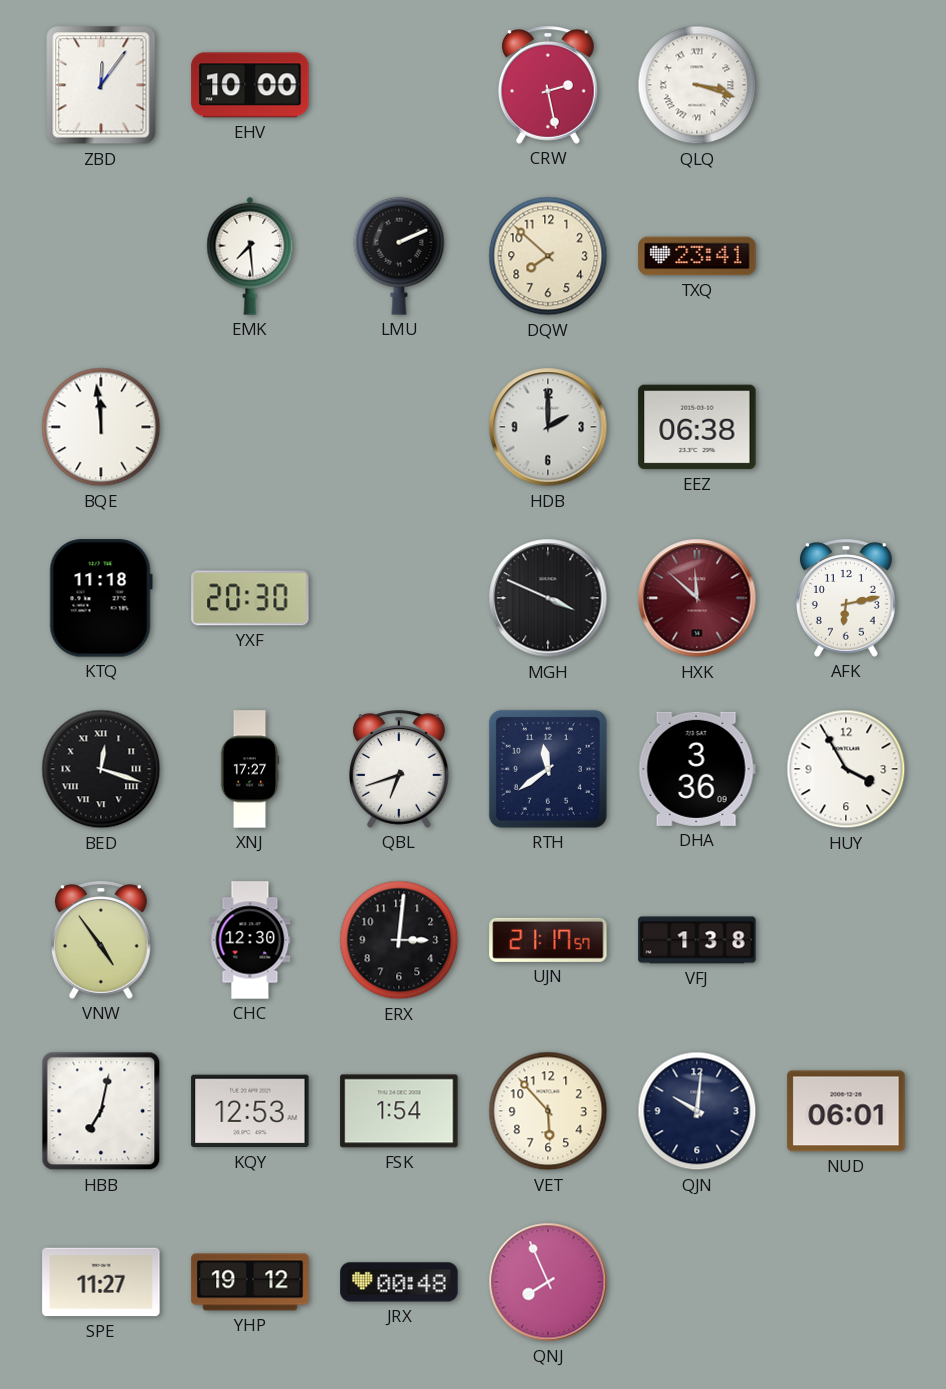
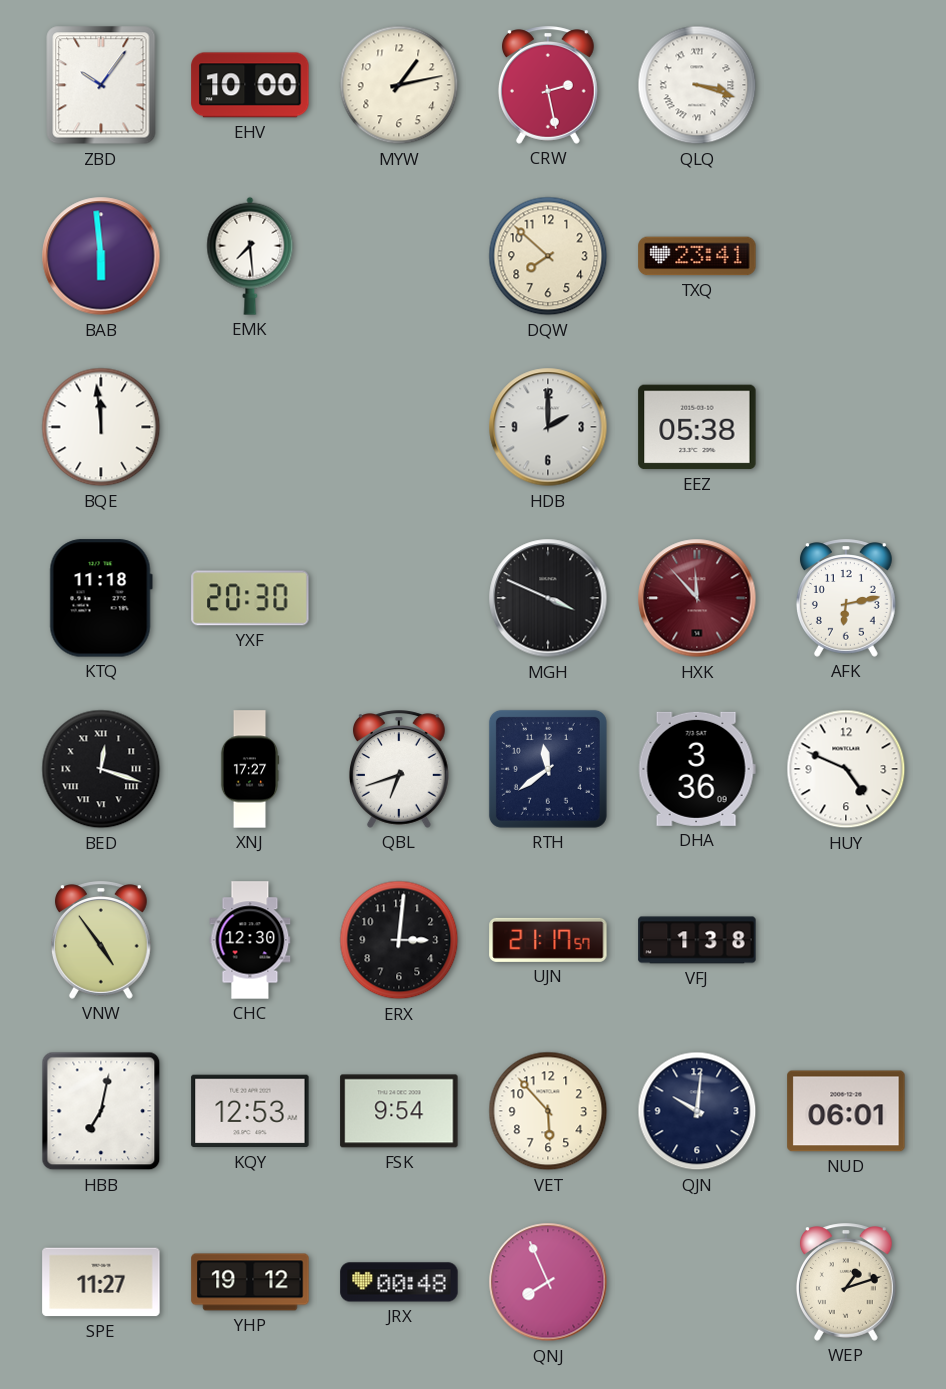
ZBD: 12:06 -> 10:06 (101, 85)
MYW: none -> 1:13 (399, 85)
BAB: none -> 5:59 (101, 256)
LMU: 2:11 -> none (399, 256)
EEZ: 06:38 -> 05:38 (697, 427)
HXK: 11:52 -> 11:53 (697, 598)
HUY: 3:55 -> 4:49 (846, 769)
FSK: 1:54 -> 9:54 (399, 1111)
WEP: none -> 1:12 (846, 1282)
